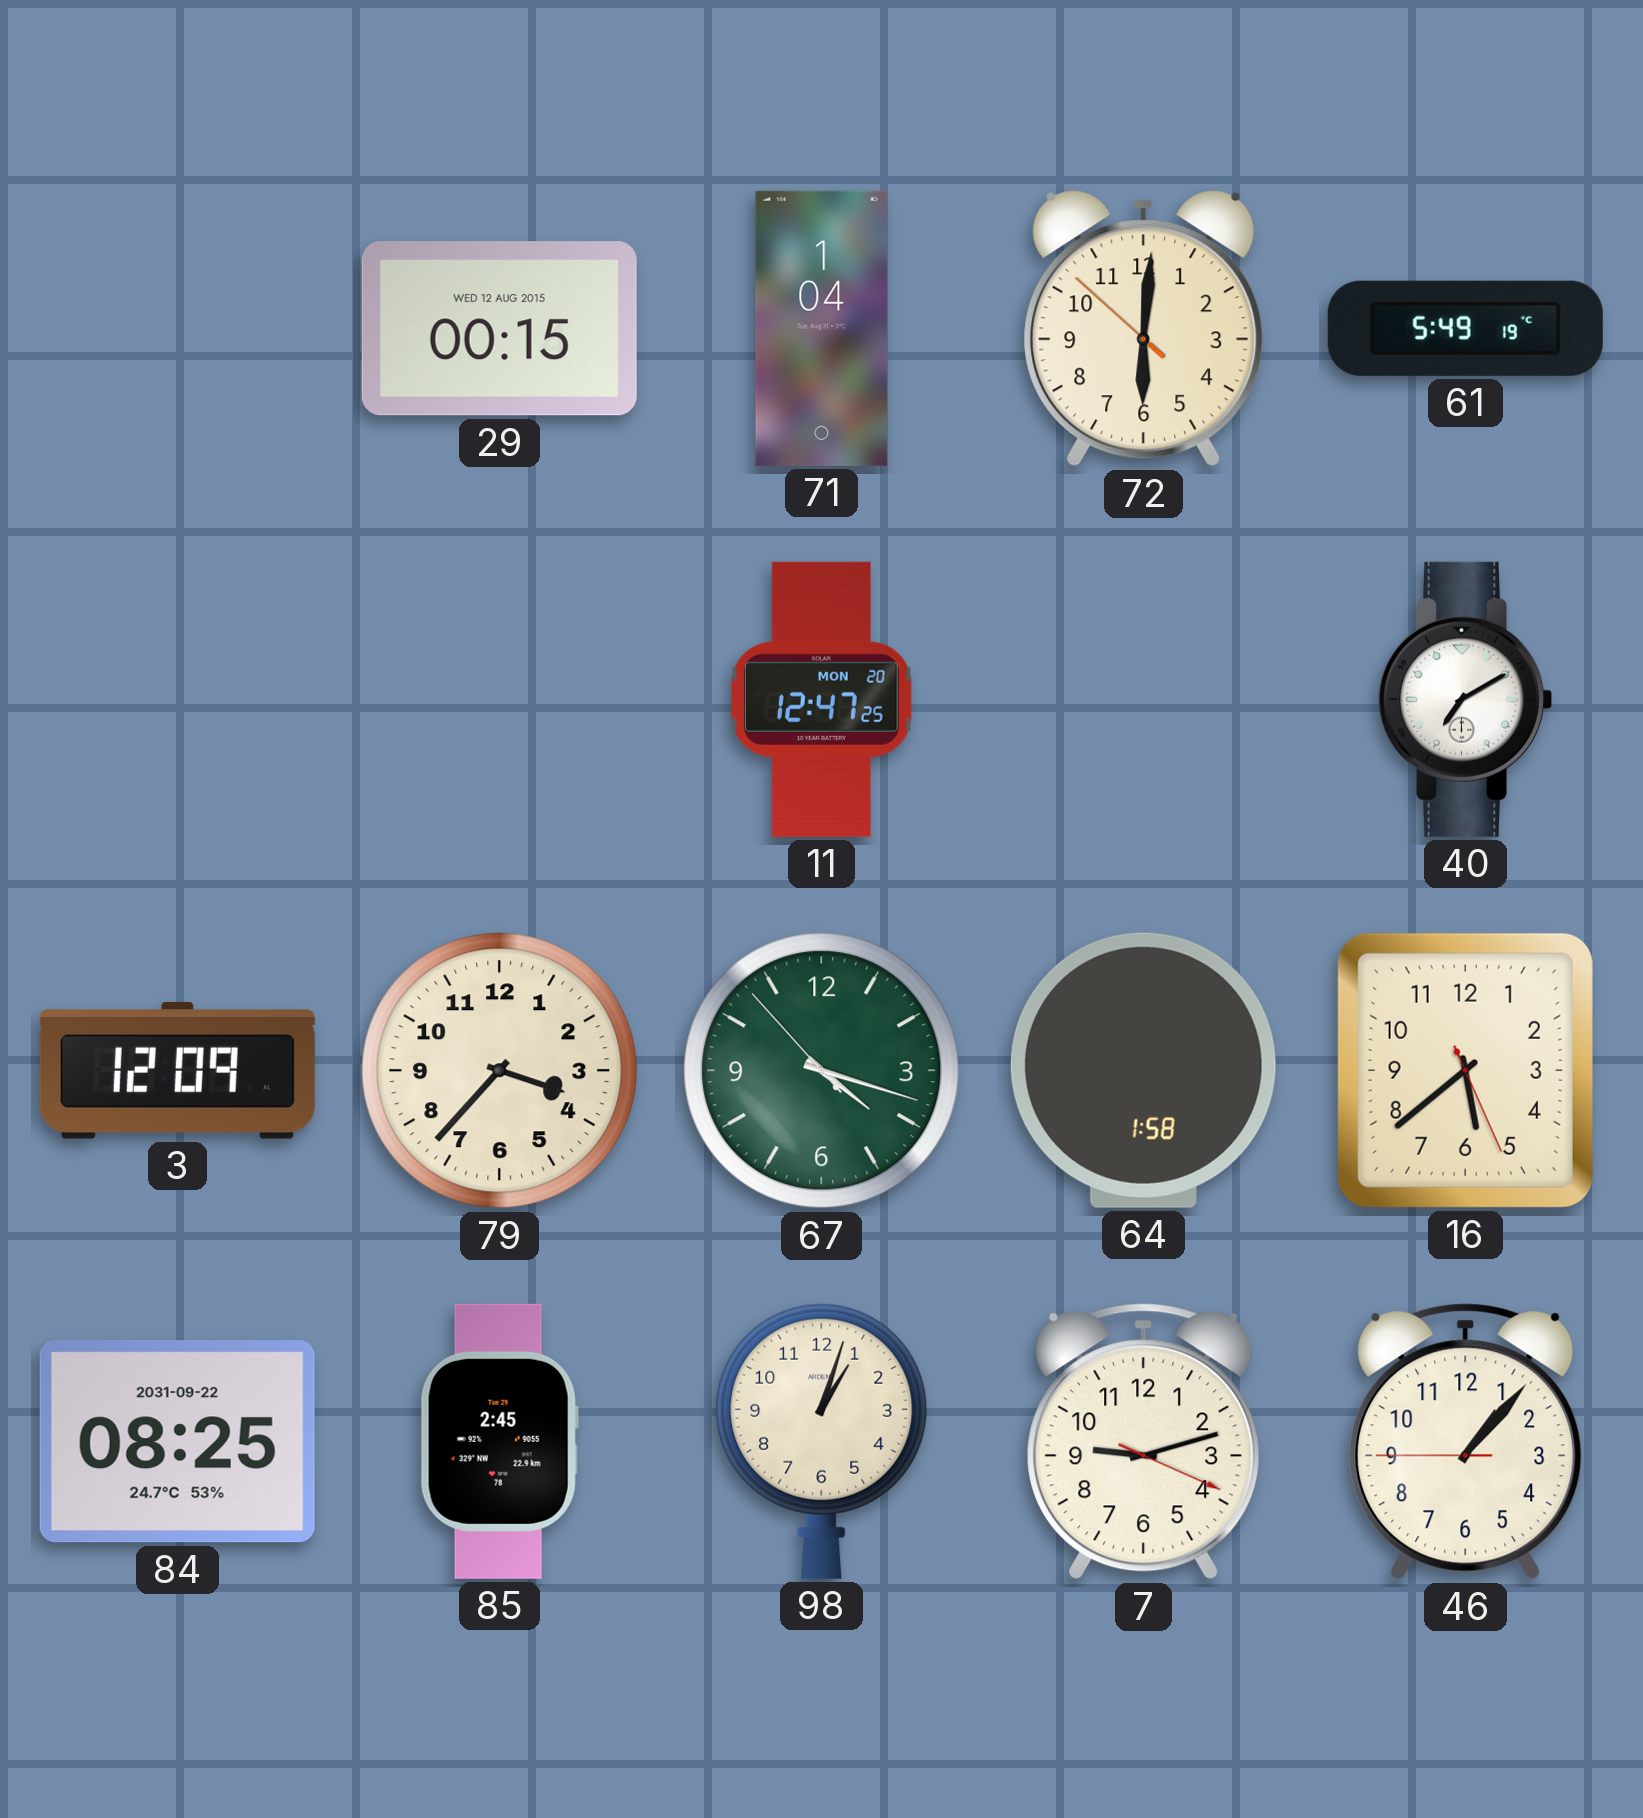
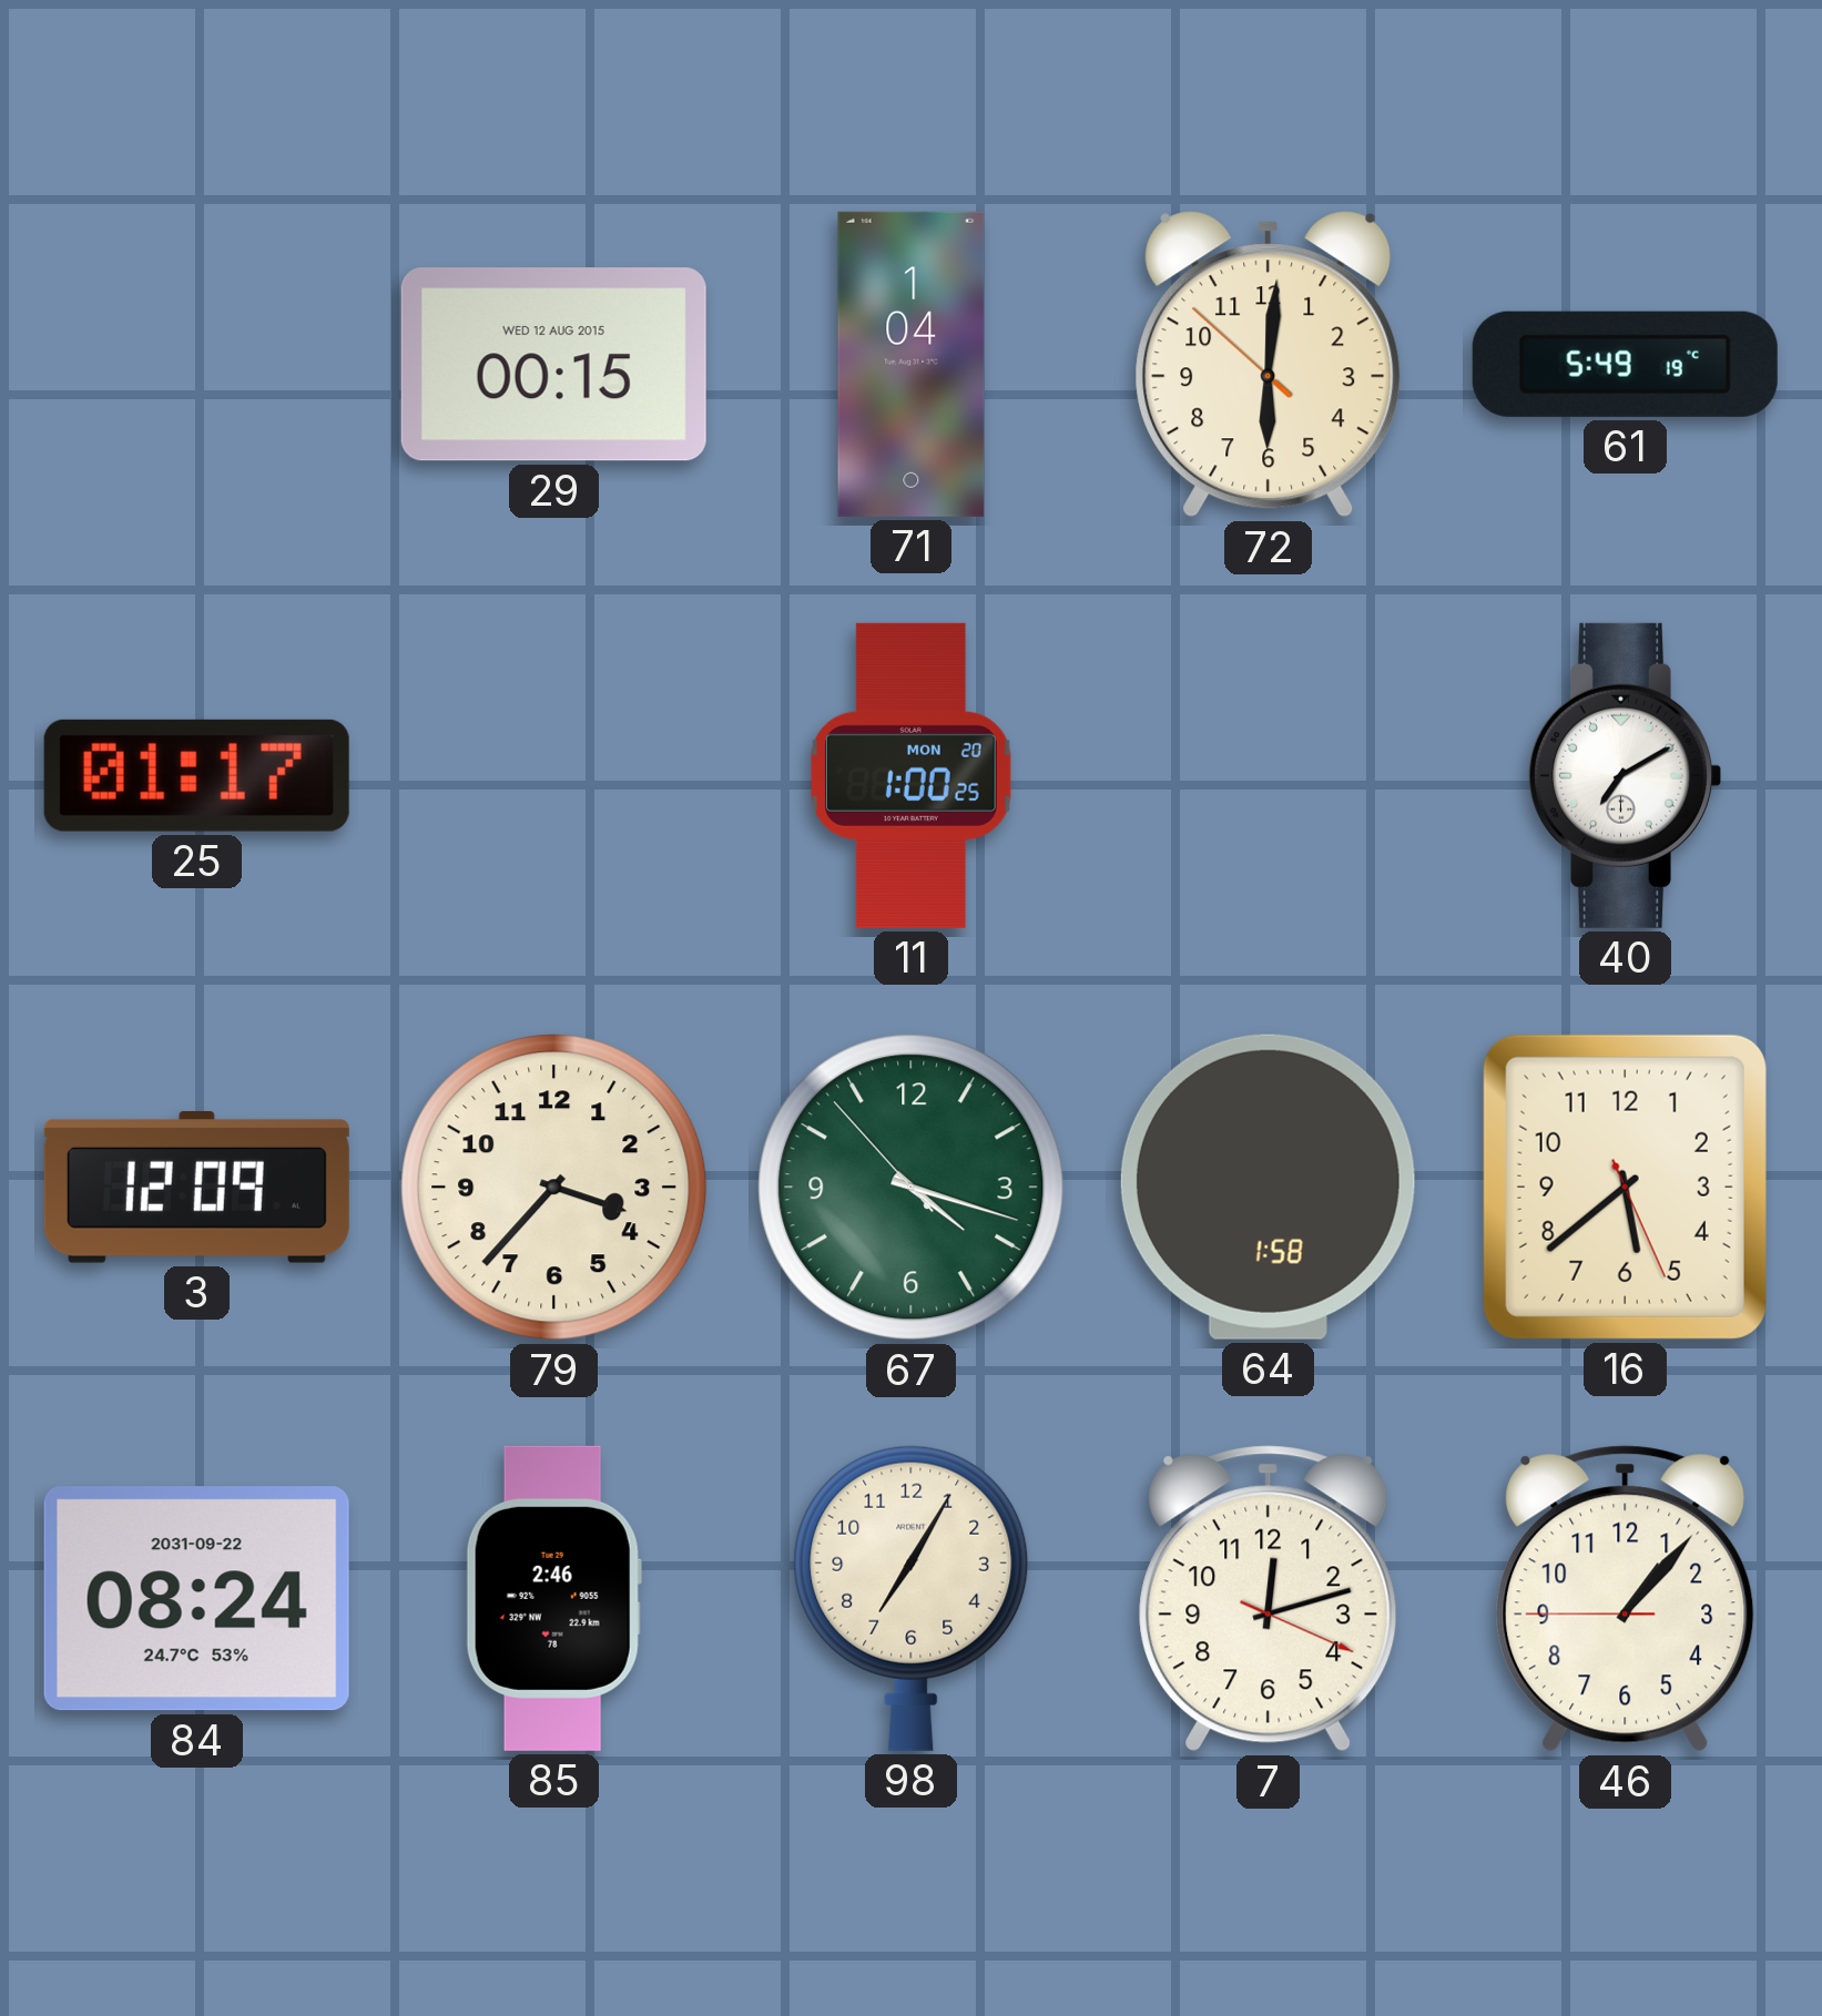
25: none -> 01:17 (196, 775)
11: 12:47 -> 1:00 (910, 775)
84: 08:25 -> 08:24 (196, 1599)
85: 2:45 -> 2:46 (553, 1598)
98: 1:03 -> 7:05 (912, 1598)
7: 9:12 -> 12:12 (1269, 1599)
